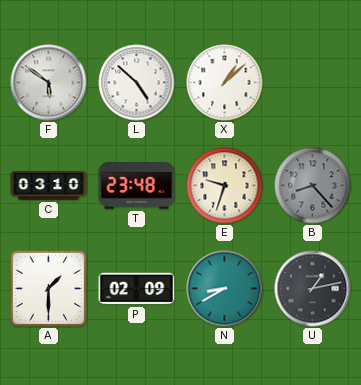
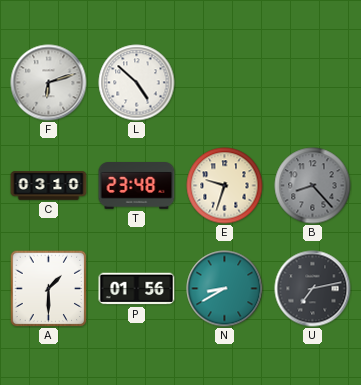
F: 5:51 -> 6:12 (49, 83)
X: 1:08 -> none (225, 83)
P: 02:09 -> 01:56 (137, 289)
U: 1:13 -> 7:13 (313, 289)
